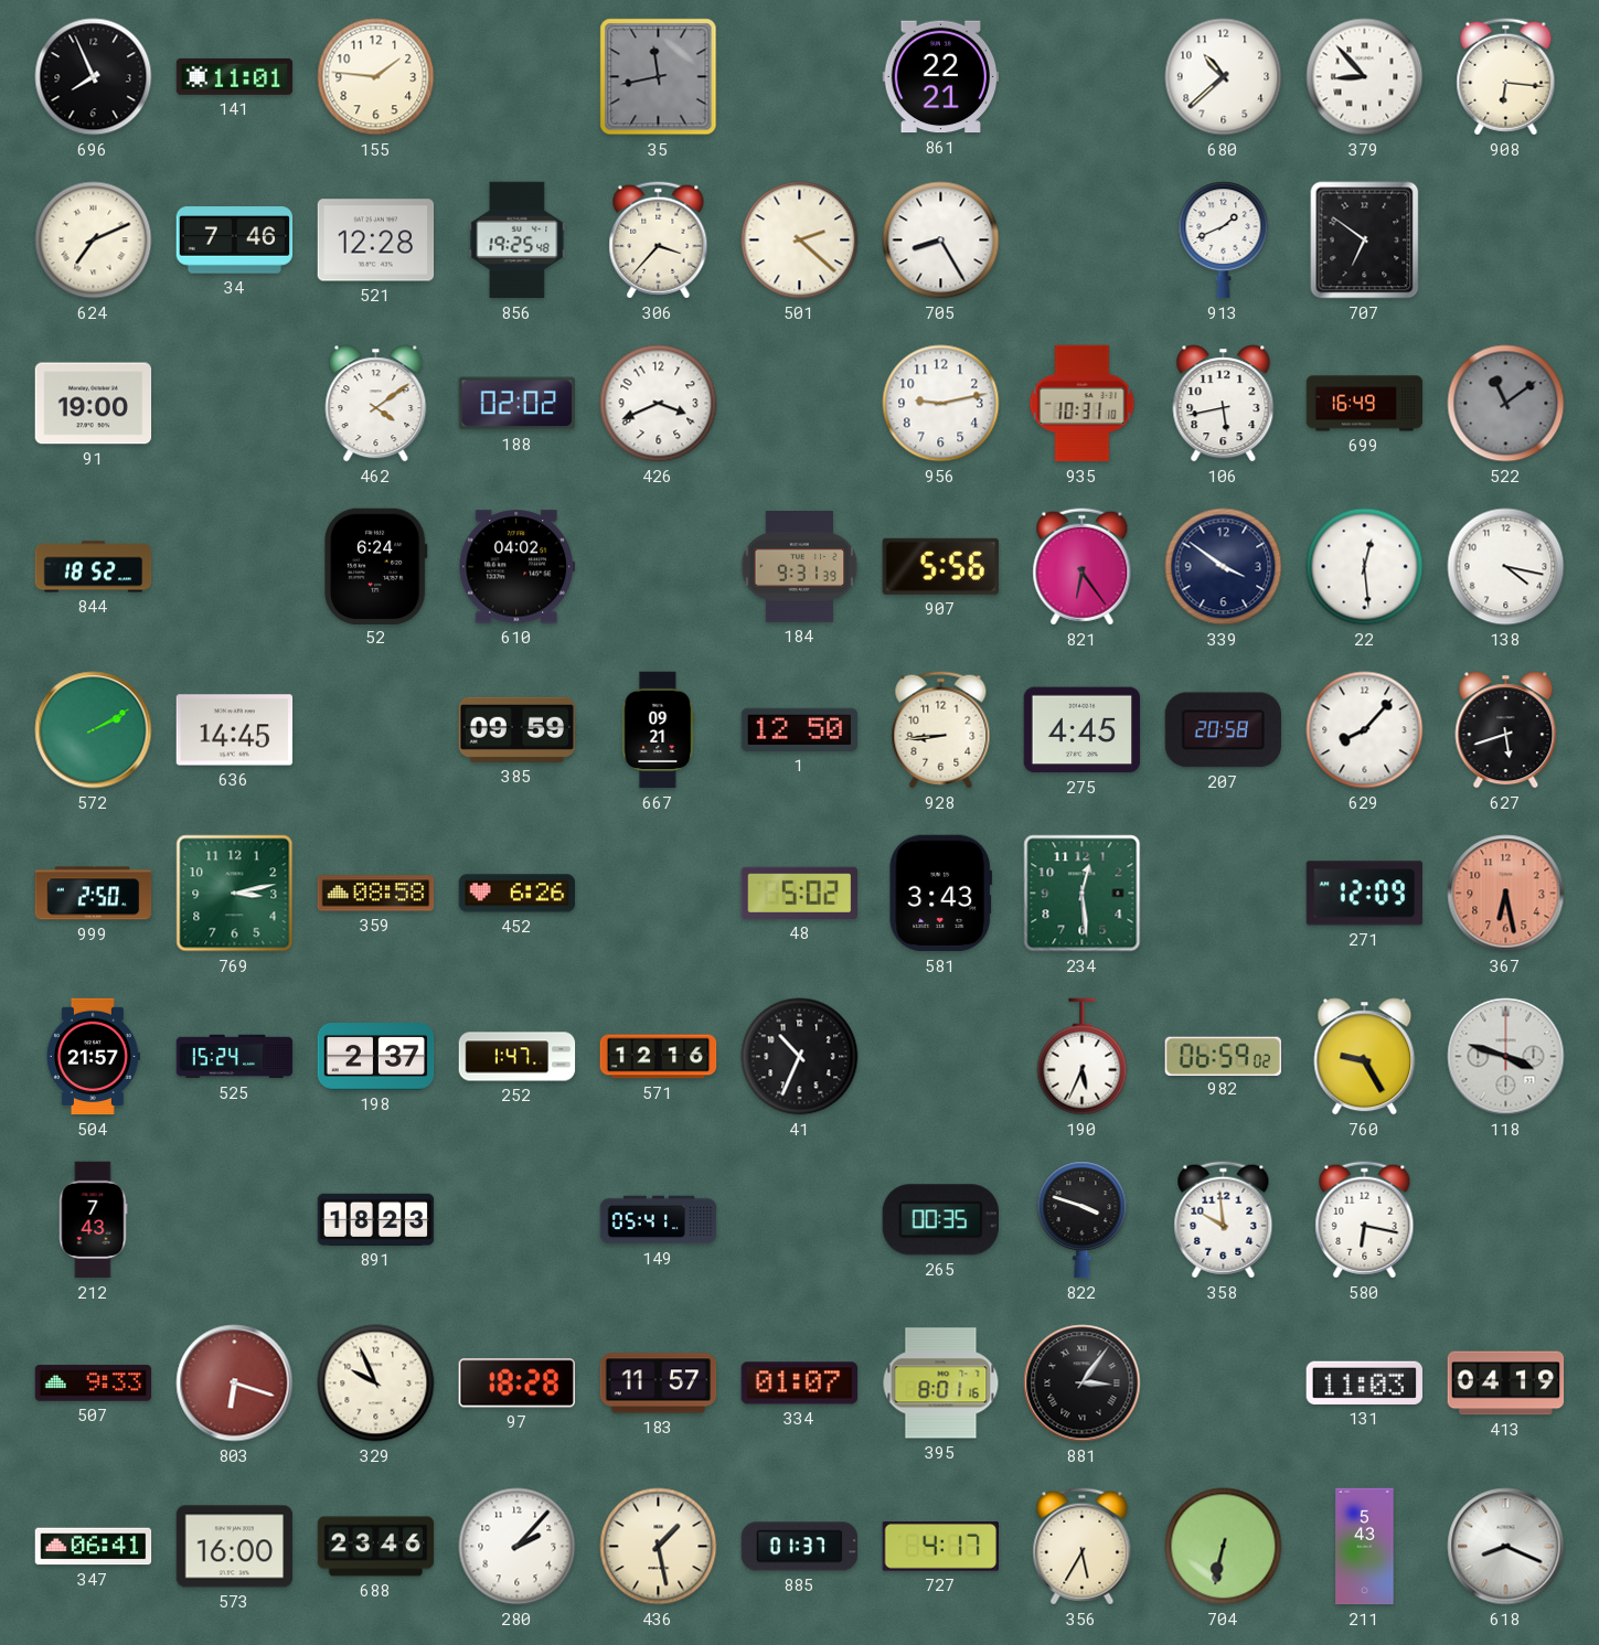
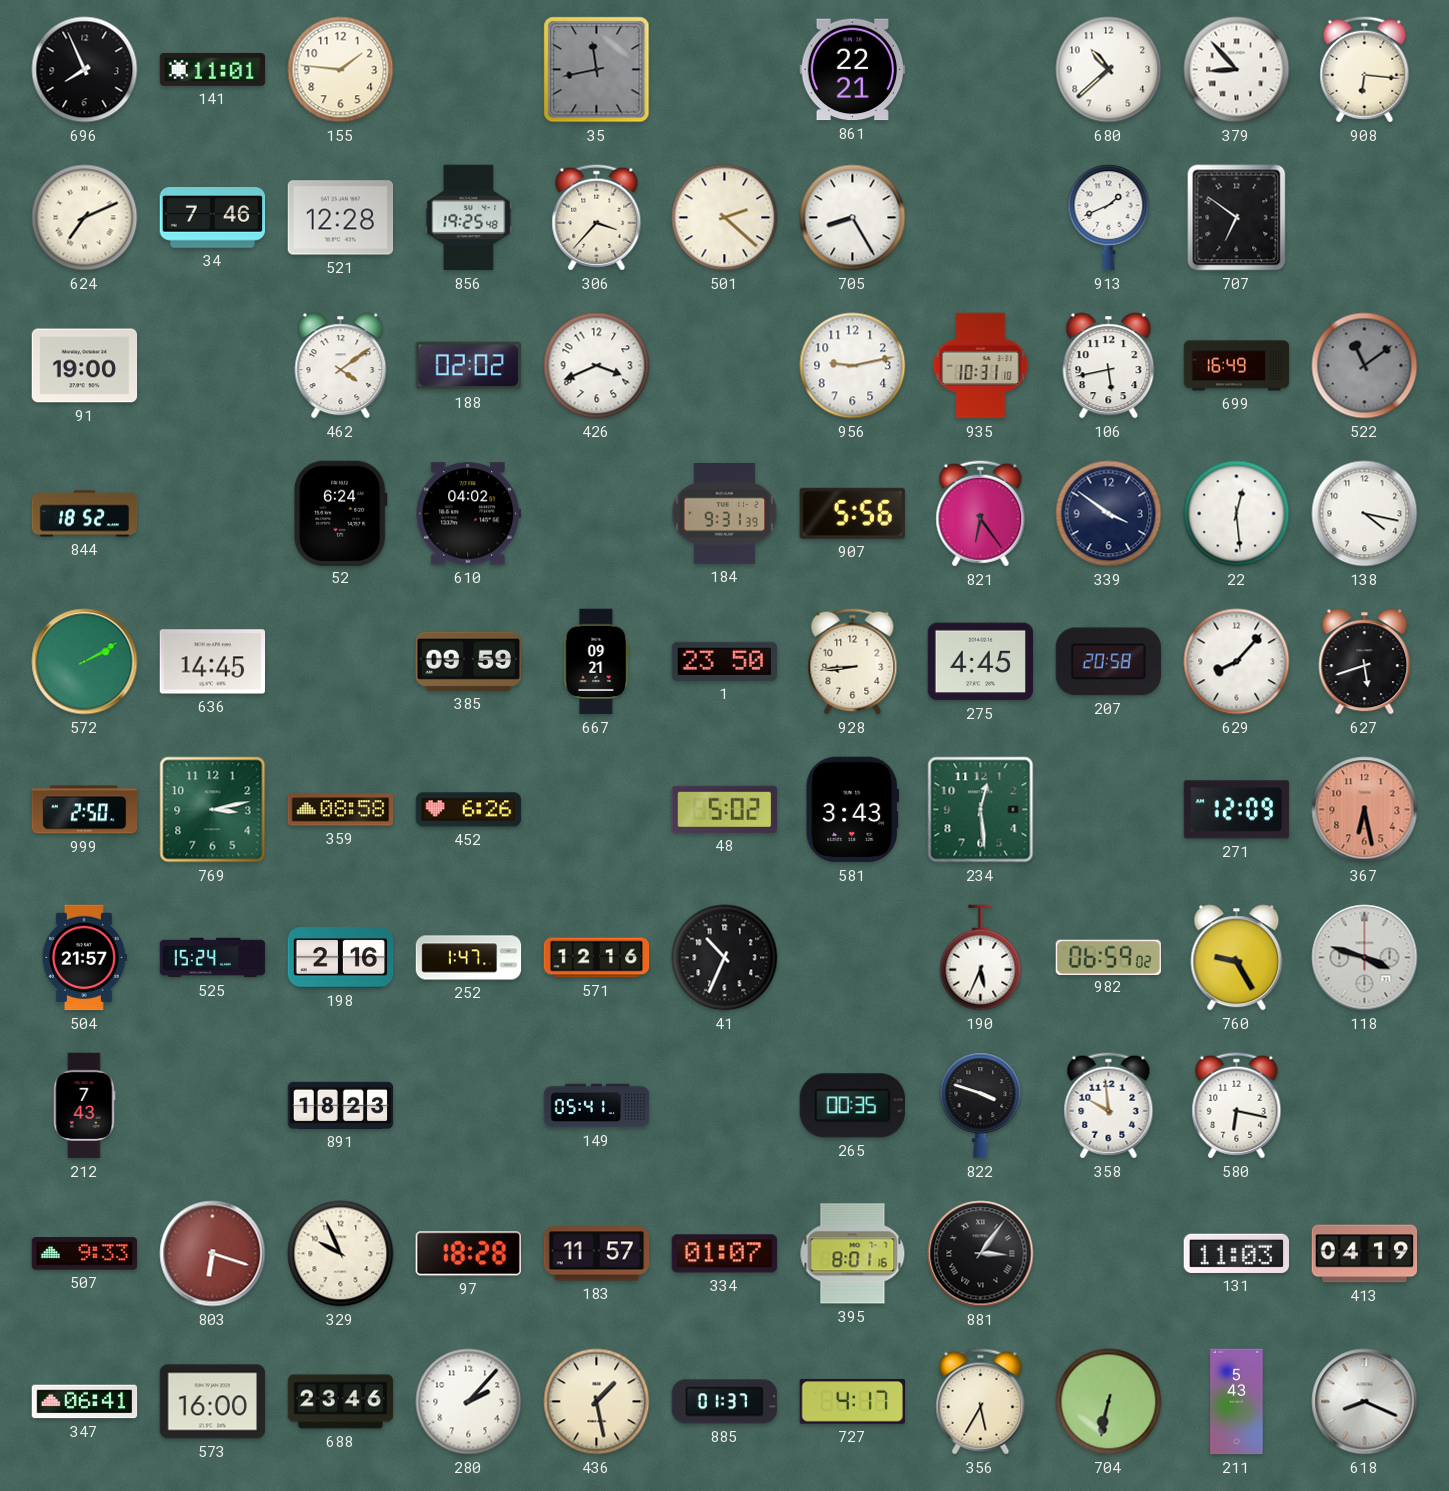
1: 12:50 -> 23:50 (725, 661)
198: 2:37 -> 2:16 (341, 958)
